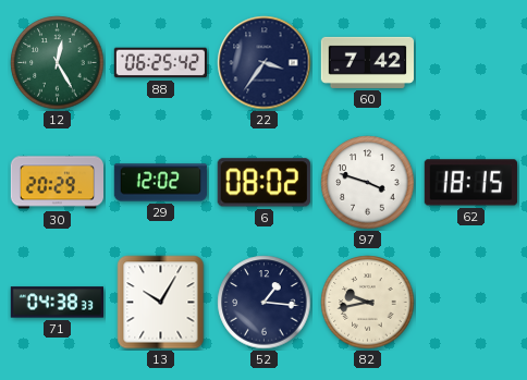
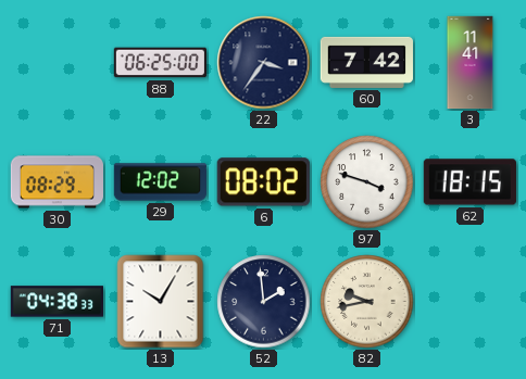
12: 12:25 -> none (58, 63)
88: 06:25:42 -> 06:25:00 (161, 63)
3: none -> 11:41 (471, 63)
30: 20:29 -> 08:29 (57, 182)
52: 1:16 -> 1:59 (264, 302)
